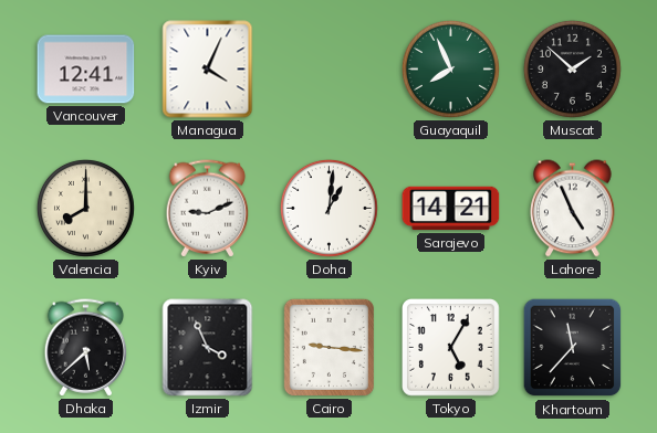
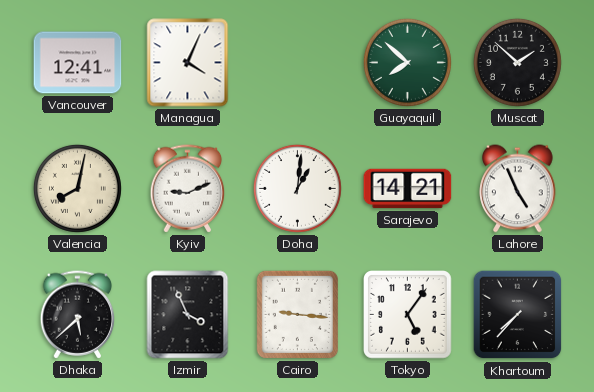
Guayaquil: 7:56 -> 7:52 (407, 62)
Valencia: 8:00 -> 8:02 (77, 188)
Tokyo: 5:05 -> 5:06 (408, 315)
Khartoum: 11:37 -> 7:37 (518, 315)
